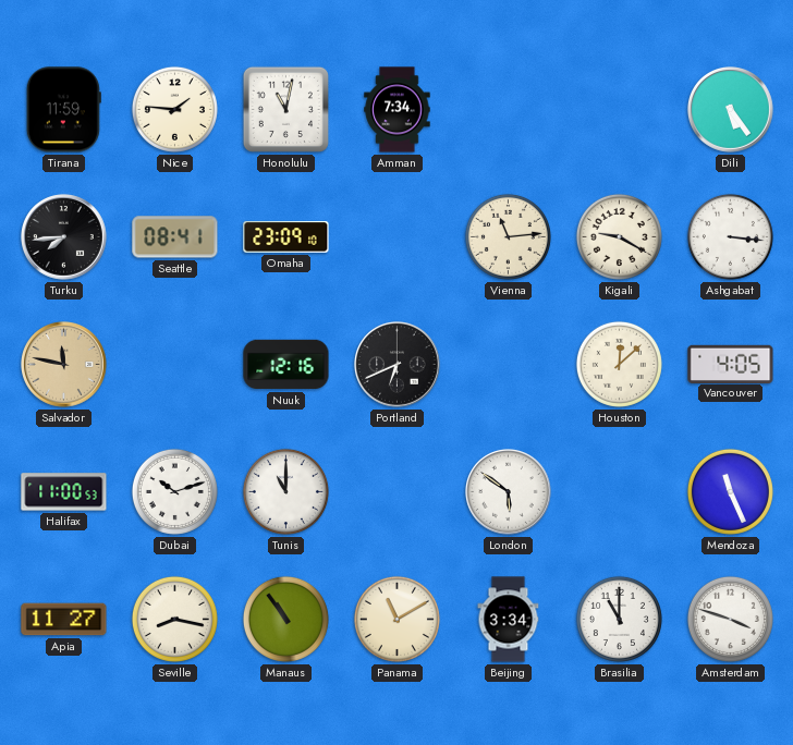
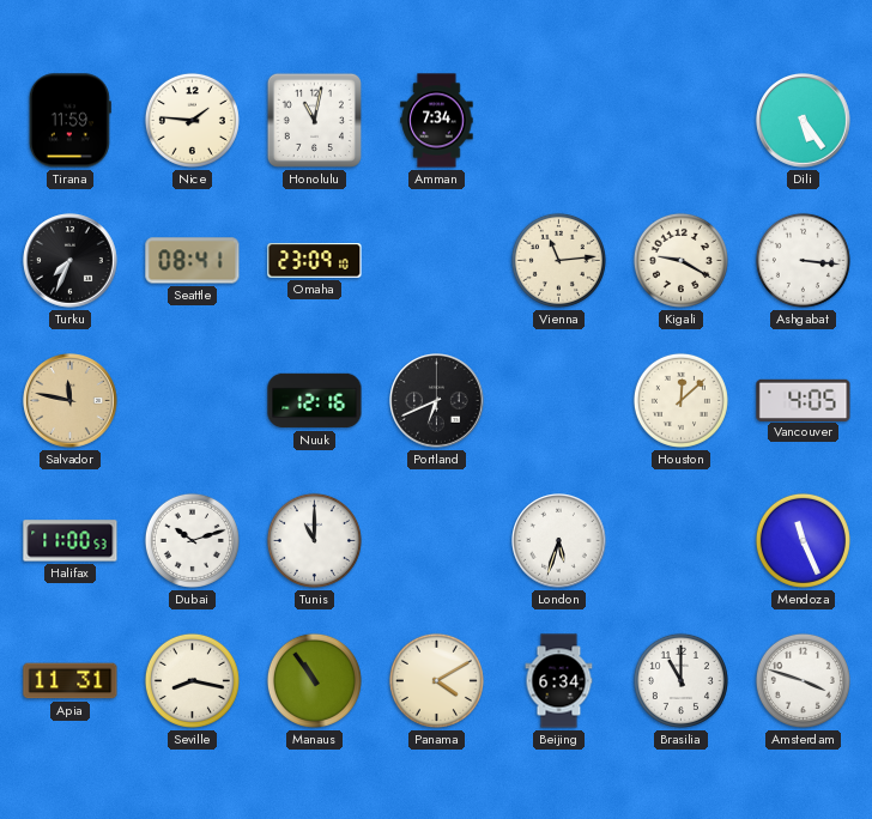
Turku: 7:44 -> 7:34 (71, 261)
London: 5:51 -> 5:33 (559, 541)
Apia: 11:27 -> 11:31 (71, 681)
Panama: 11:10 -> 4:10 (436, 680)
Beijing: 3:34 -> 6:34 (559, 681)
